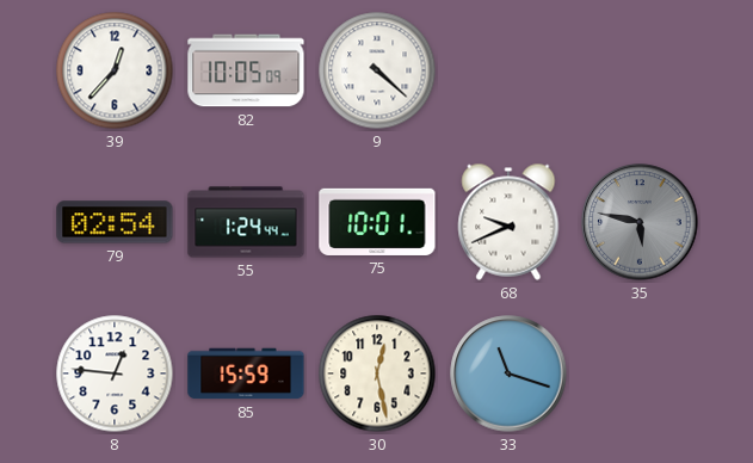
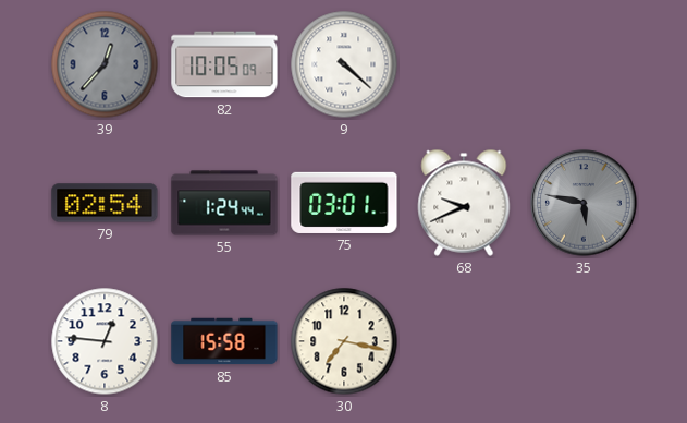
39 dial: white -> grey (105, 64)
75: 10:01 -> 03:01 (344, 203)
85: 15:59 -> 15:58 (224, 341)
30: 12:28 -> 7:17 (344, 341)
33: 11:18 -> none (508, 374)
